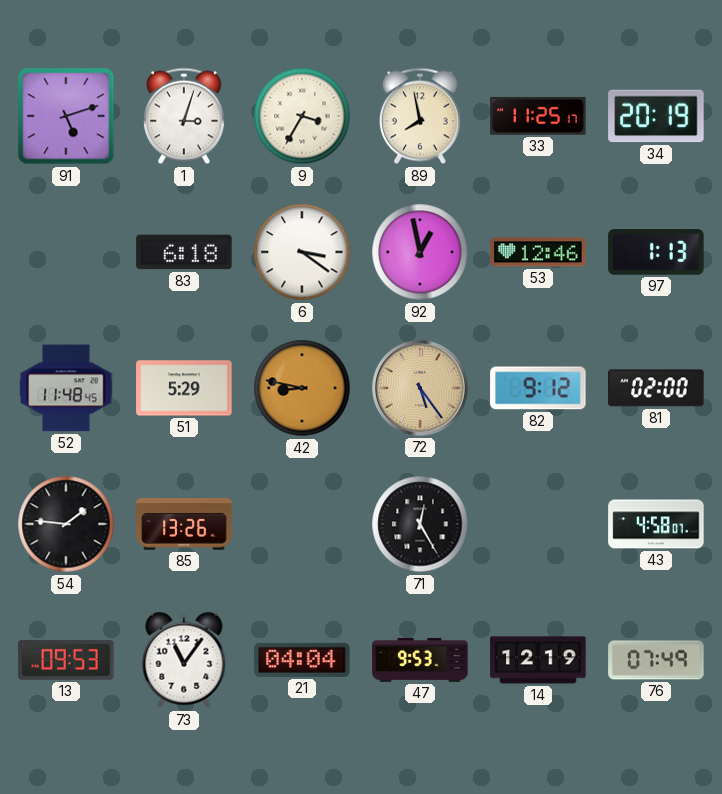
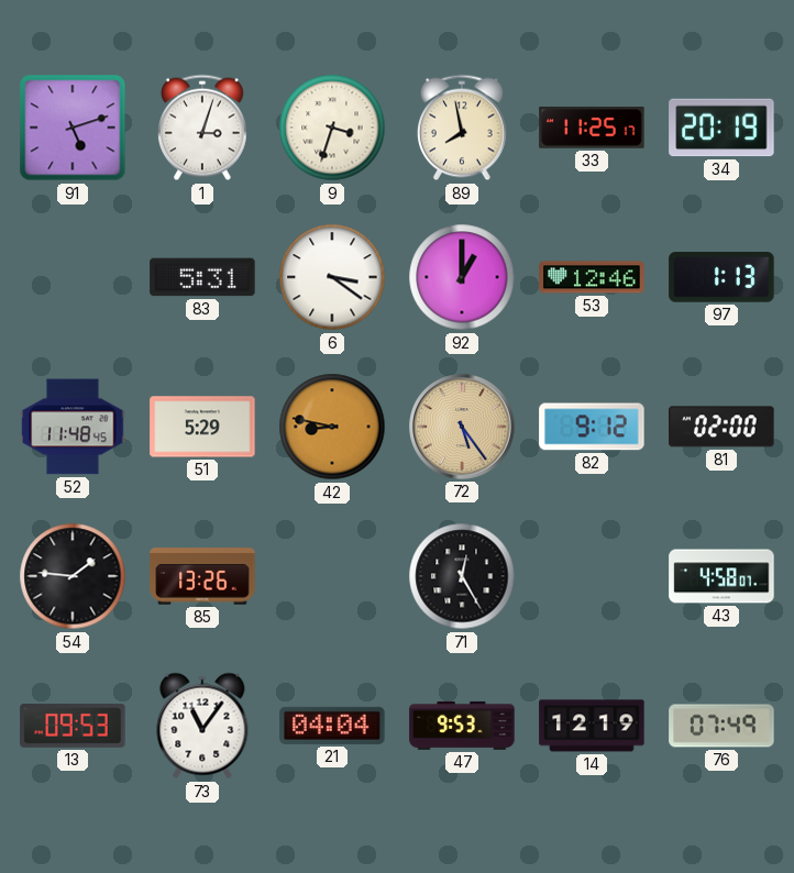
9: 3:35 -> 3:33 (332, 128)
83: 6:18 -> 5:31 (202, 277)
92: 12:58 -> 1:00 (462, 277)
